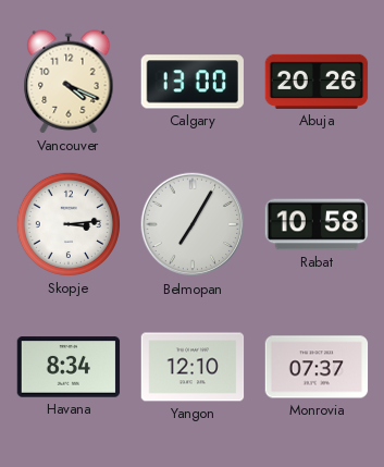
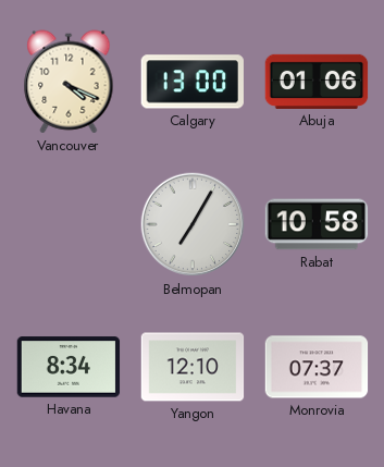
Abuja: 20:26 -> 01:06 (317, 82)
Skopje: 3:14 -> none (69, 224)
